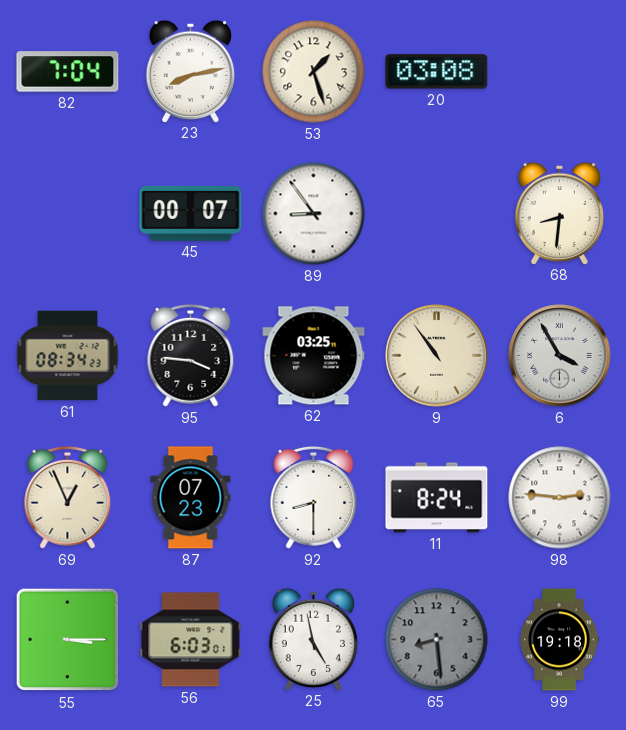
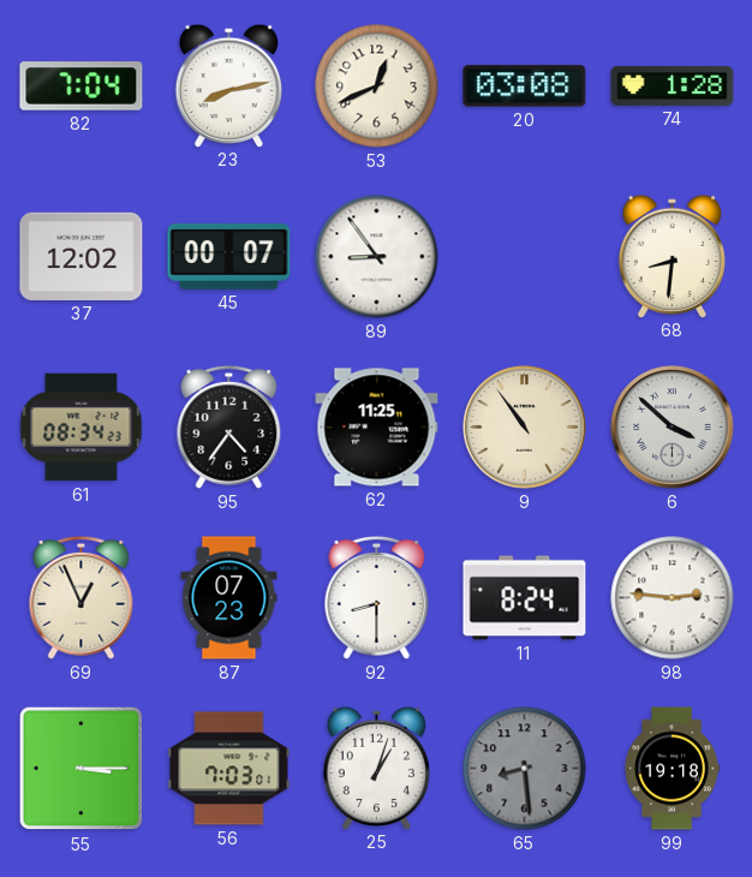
53: 1:27 -> 12:41 (377, 86)
74: none -> 1:28 (673, 85)
37: none -> 12:02 (82, 256)
95: 3:46 -> 4:36 (229, 426)
62: 03:25 -> 11:25 (377, 428)
6: 3:55 -> 3:52 (673, 428)
56: 6:03 -> 7:03 (229, 769)
25: 4:58 -> 1:03 (377, 768)
